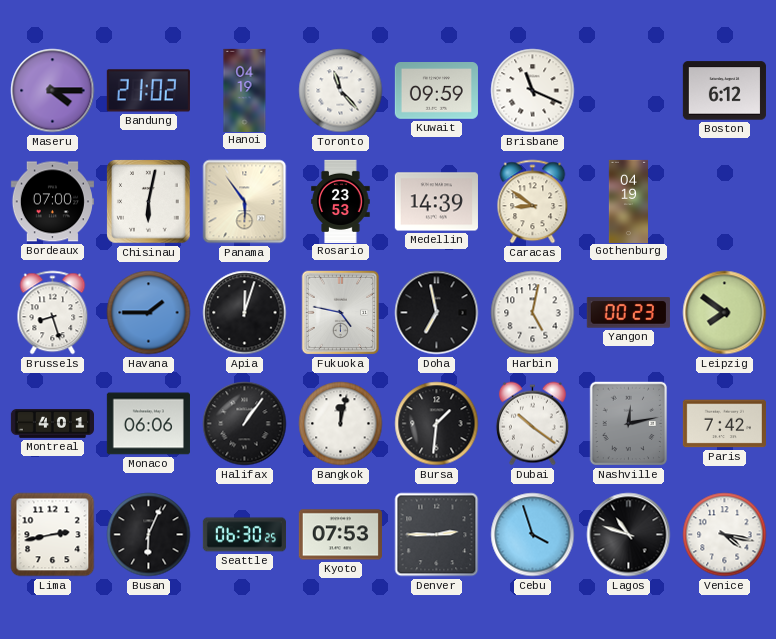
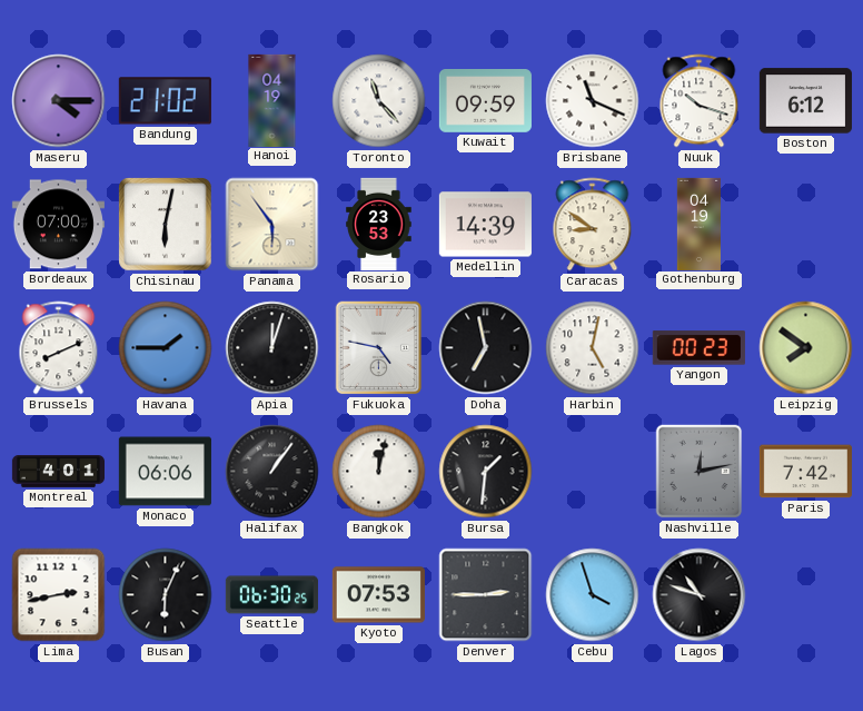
Nuuk: none -> 10:18 (700, 101)
Brussels: 8:27 -> 8:11 (59, 348)
Dubai: 10:21 -> none (532, 424)
Venice: 4:17 -> none (725, 535)
